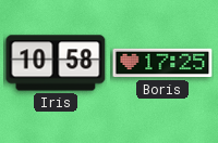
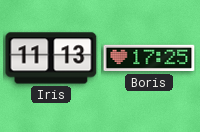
Iris: 10:58 -> 11:13 (51, 58)
